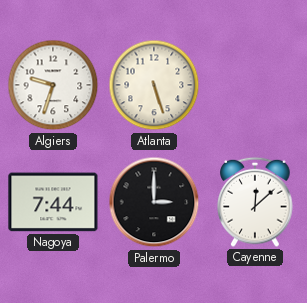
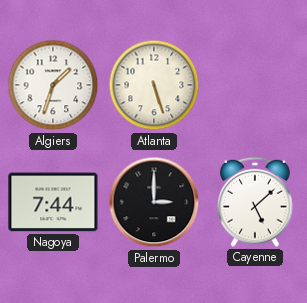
Algiers: 9:33 -> 1:33 (53, 85)
Cayenne: 12:08 -> 5:08 (255, 202)
